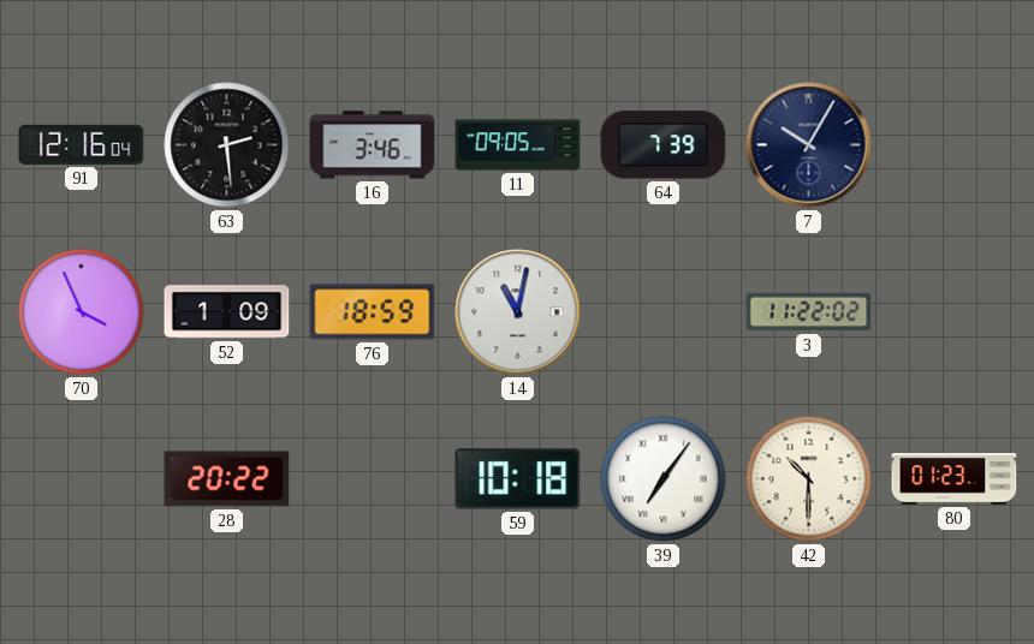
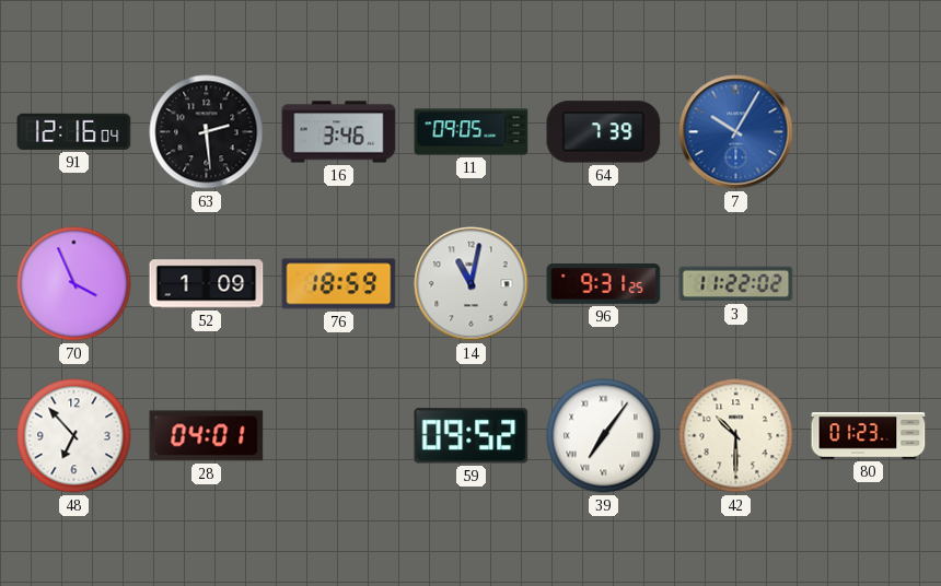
7 dial: navy -> blue (736, 132)
96: none -> 9:31 (604, 284)
48: none -> 6:53 (74, 436)
28: 20:22 -> 04:01 (207, 436)
59: 10:18 -> 09:52 (472, 436)
